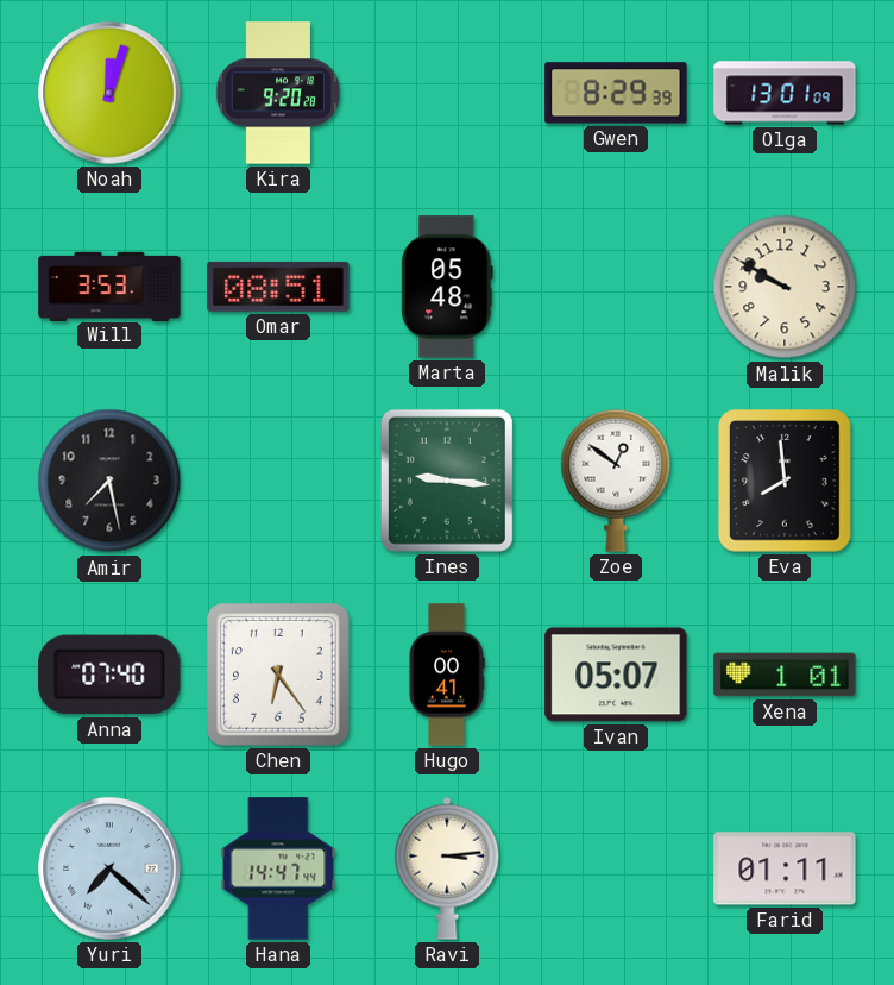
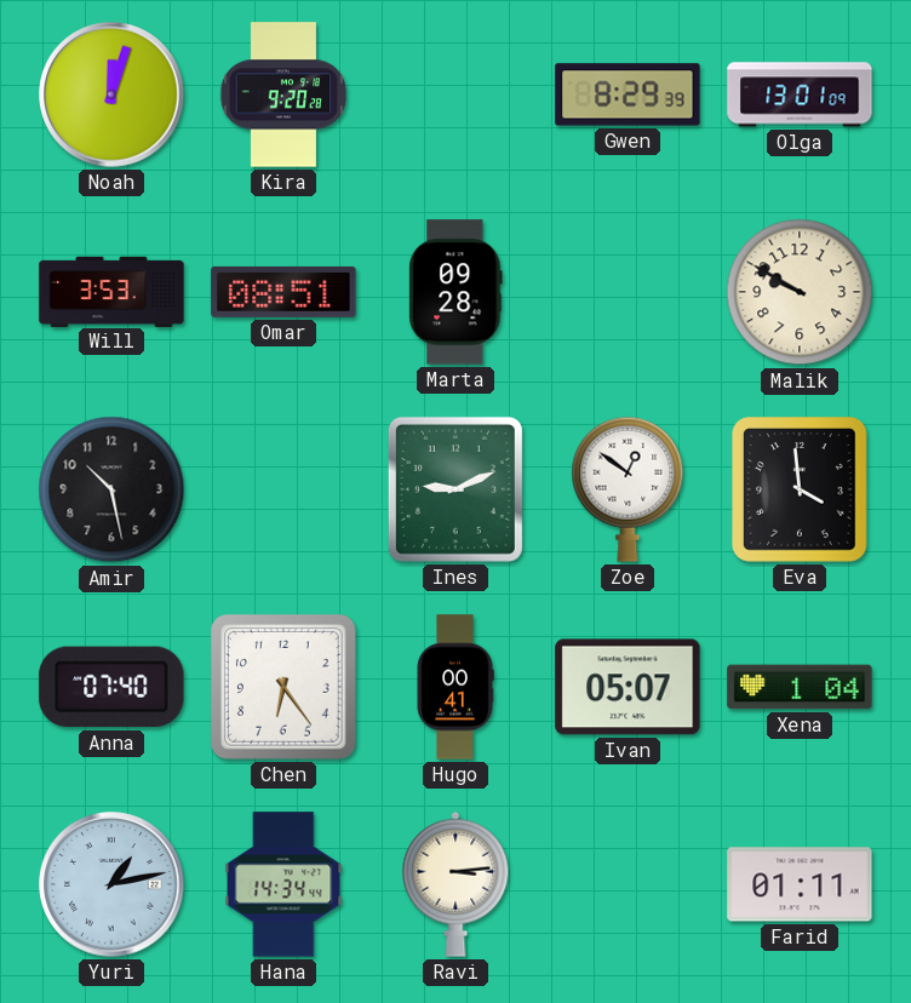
Marta: 05:48 -> 09:28 (456, 292)
Amir: 7:28 -> 10:28 (111, 489)
Ines: 9:16 -> 9:11 (456, 489)
Eva: 7:59 -> 3:59 (801, 489)
Xena: 1:01 -> 1:04 (800, 687)
Yuri: 7:22 -> 1:13 (111, 884)
Hana: 14:47 -> 14:34 (283, 884)
